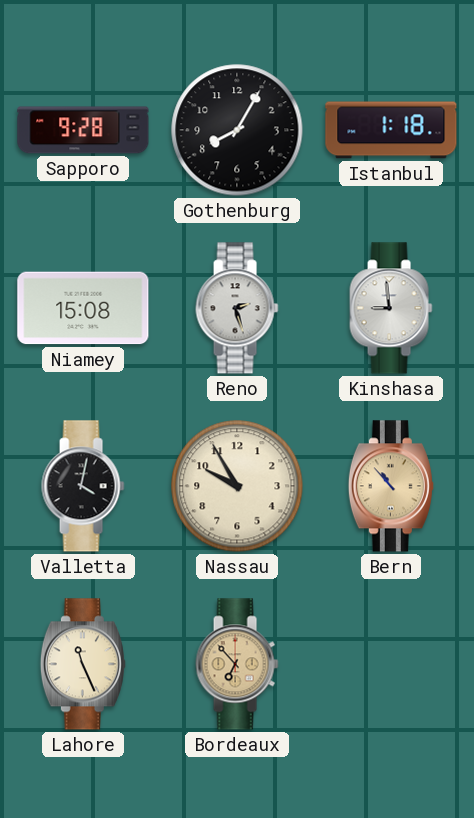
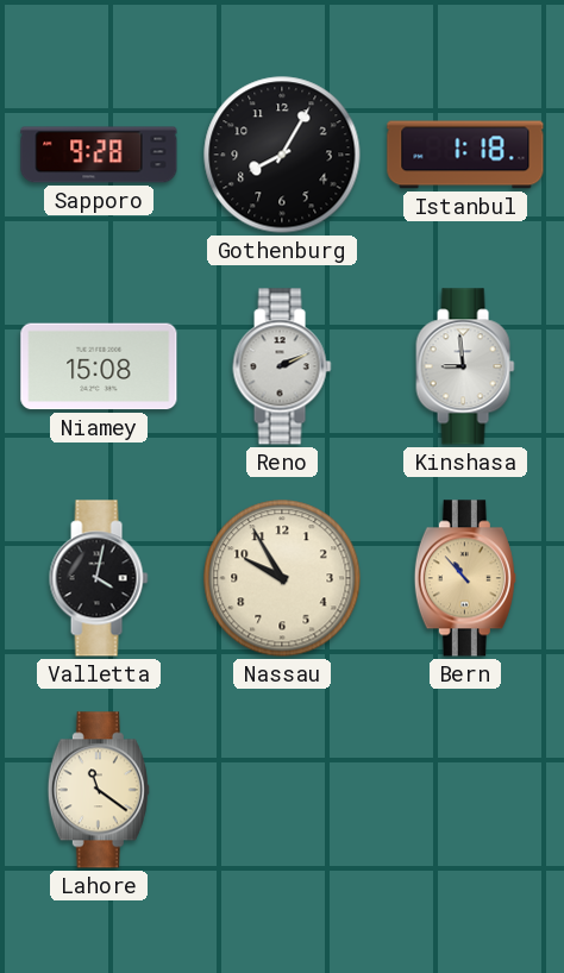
Reno: 2:27 -> 2:11 (282, 366)
Lahore: 11:26 -> 11:21 (99, 790)
Bordeaux: 6:53 -> none (237, 664)
